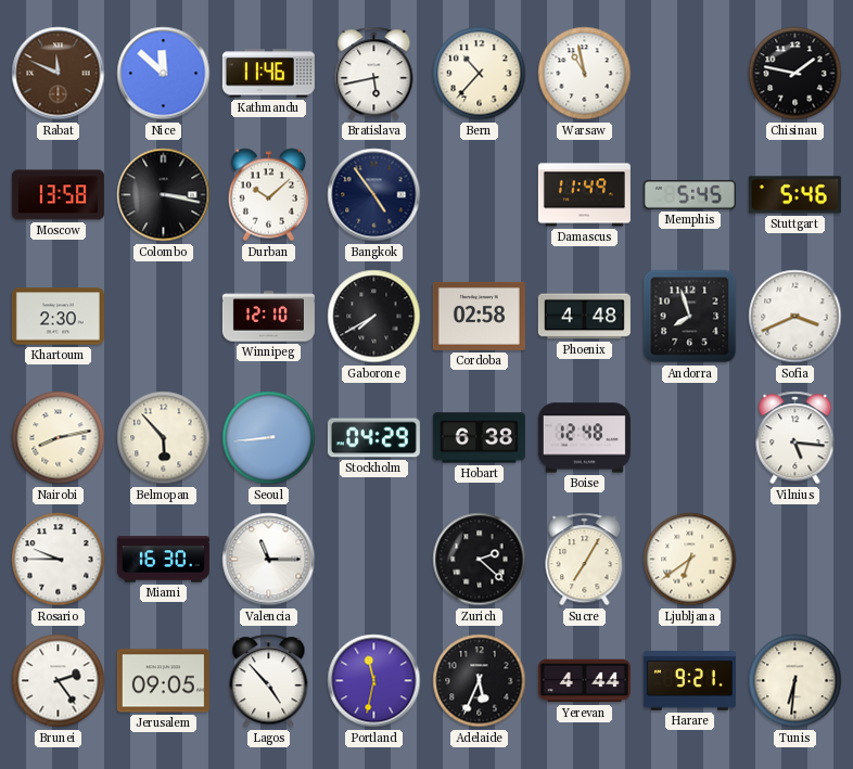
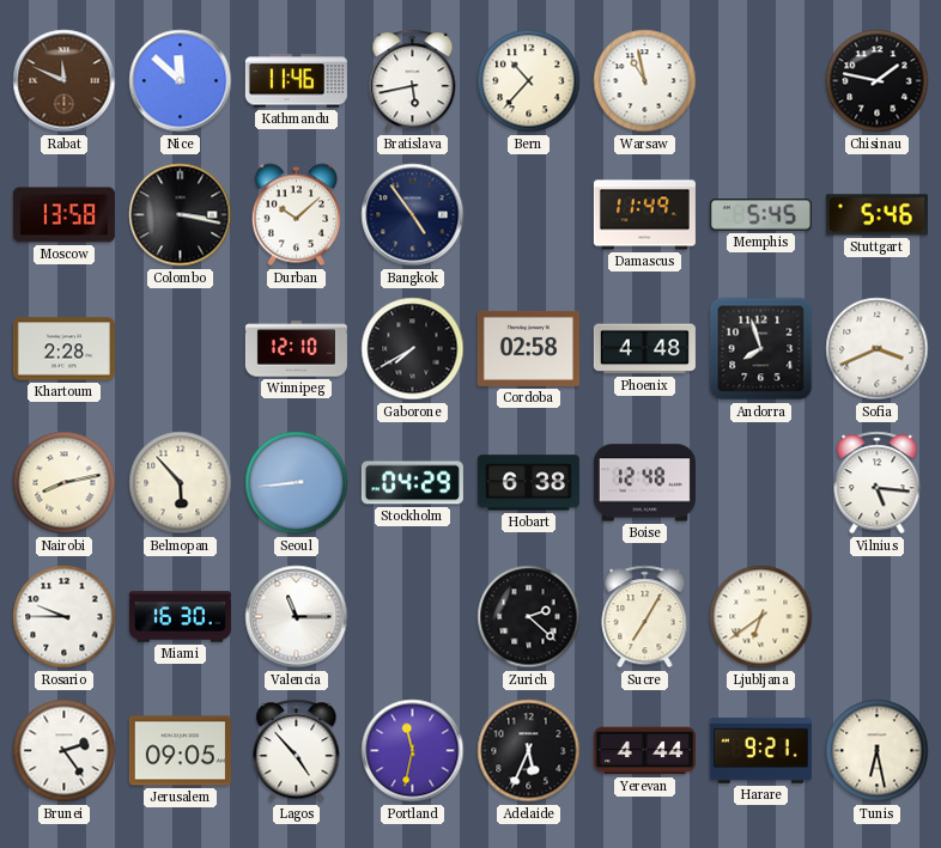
Khartoum: 2:30 -> 2:28 (63, 349)
Tunis: 6:31 -> 6:28 (878, 751)
